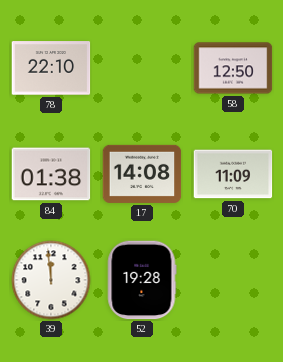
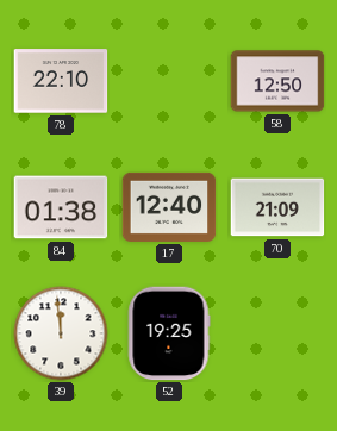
17: 14:08 -> 12:40 (169, 207)
70: 11:09 -> 21:09 (277, 207)
52: 19:28 -> 19:25 (169, 333)
